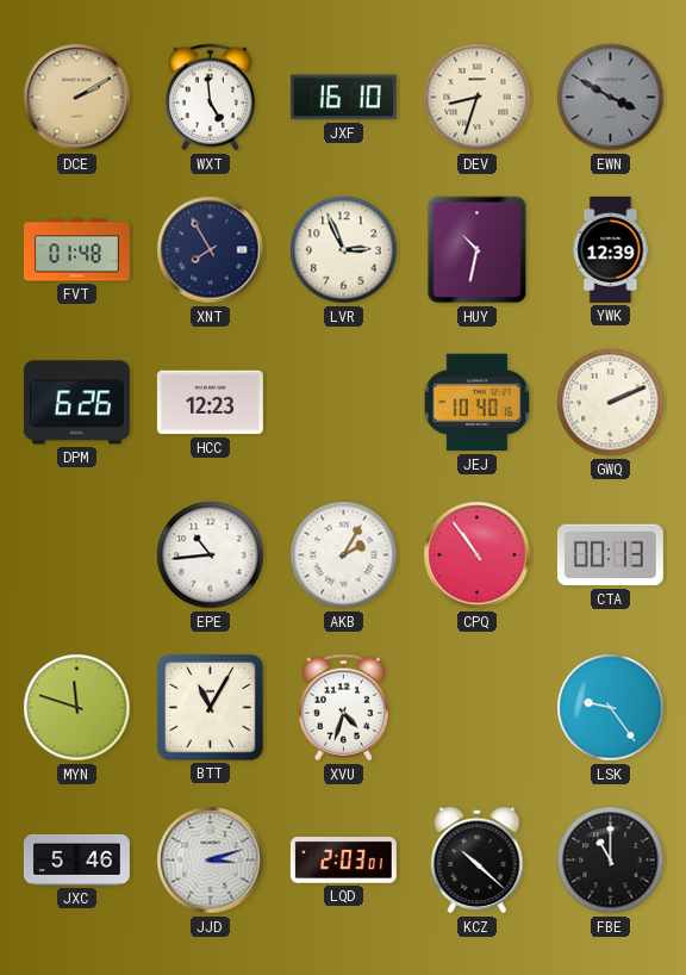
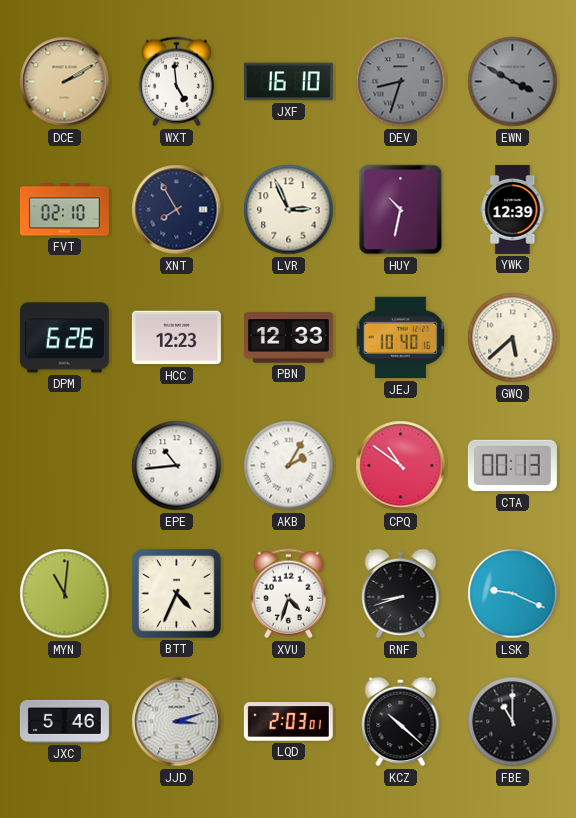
DEV dial: cream -> grey (401, 82)
FVT: 01:48 -> 02:10 (64, 210)
PBN: none -> 12:33 (288, 338)
GWQ: 2:11 -> 5:38 (513, 338)
CPQ: 10:54 -> 10:51 (401, 466)
MYN: 11:48 -> 11:01 (65, 594)
BTT: 11:05 -> 4:34 (177, 594)
RNF: none -> 8:42 (401, 594)
LSK: 9:24 -> 9:19 (513, 594)
